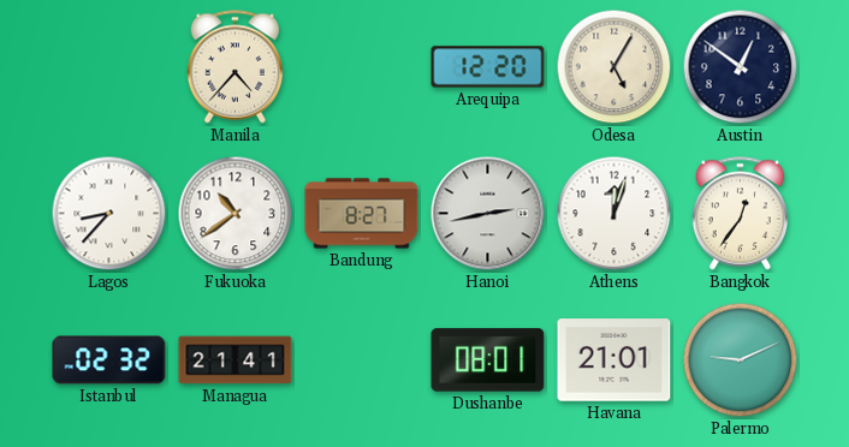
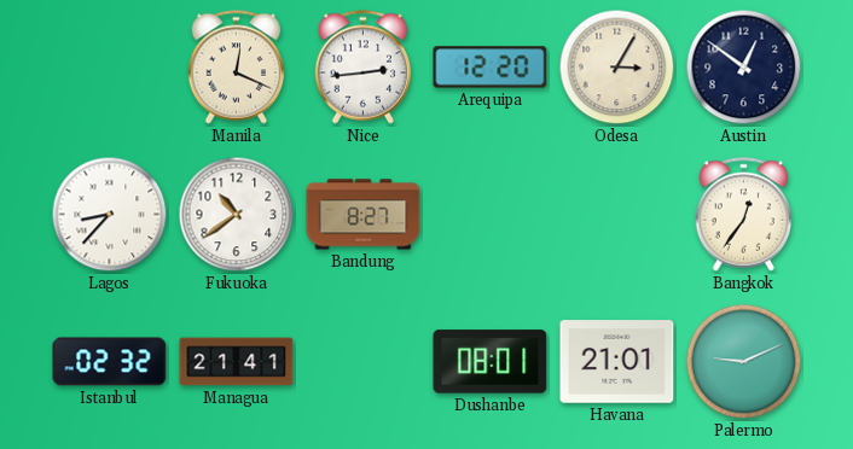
Manila: 4:37 -> 12:19 (237, 68)
Nice: none -> 2:44 (364, 68)
Odesa: 5:05 -> 3:05 (617, 68)
Hanoi: 2:43 -> none (488, 214)
Athens: 12:03 -> none (615, 214)
